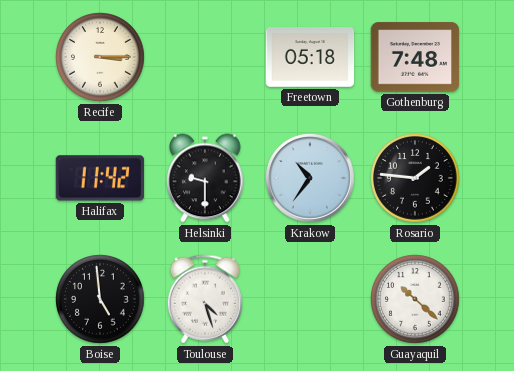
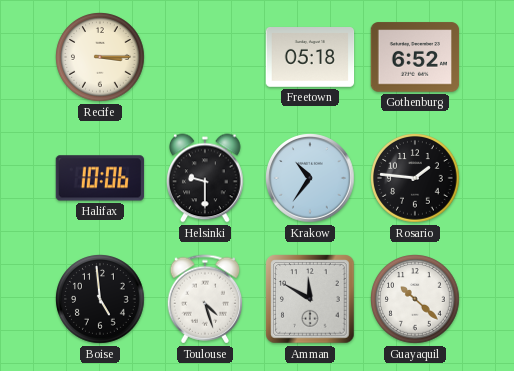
Gothenburg: 7:48 -> 6:52 (415, 57)
Halifax: 11:42 -> 10:06 (100, 178)
Amman: none -> 11:50 (310, 299)
